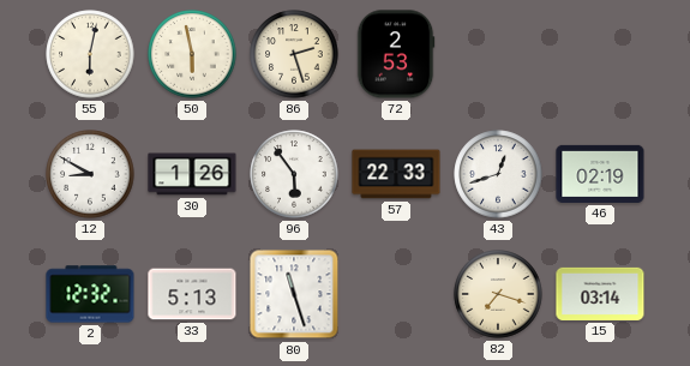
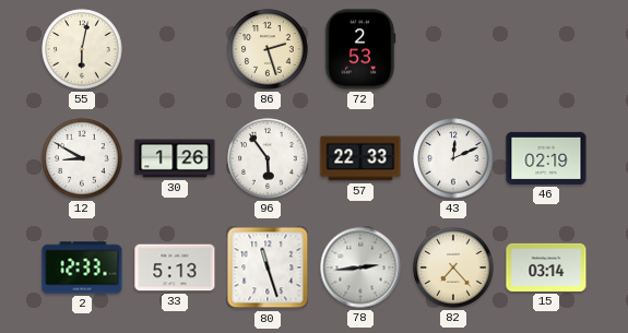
50: 5:58 -> none (192, 54)
43: 12:42 -> 12:11 (453, 158)
2: 12:32 -> 12:33 (82, 267)
78: none -> 2:44 (360, 267)
82: 7:18 -> 7:23 (453, 267)
